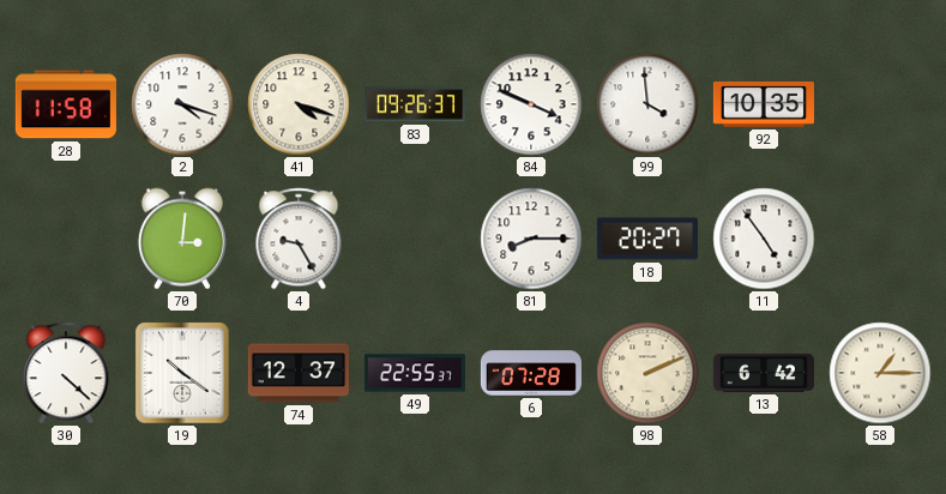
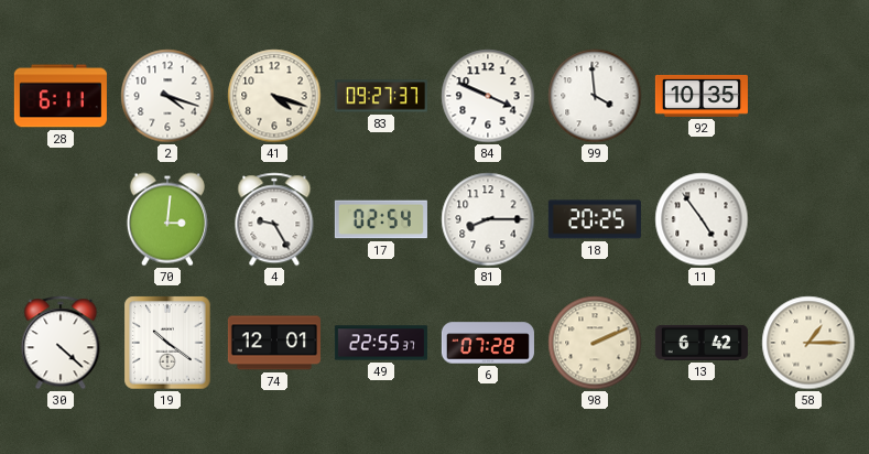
28: 11:58 -> 6:11 (61, 96)
83: 09:26 -> 09:27 (381, 96)
17: none -> 02:54 (381, 219)
18: 20:27 -> 20:25 (595, 219)
74: 12:37 -> 12:01 (274, 343)
